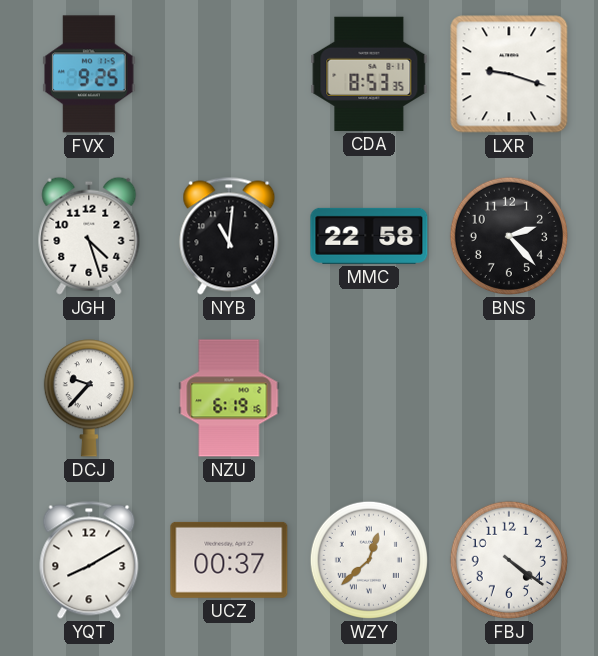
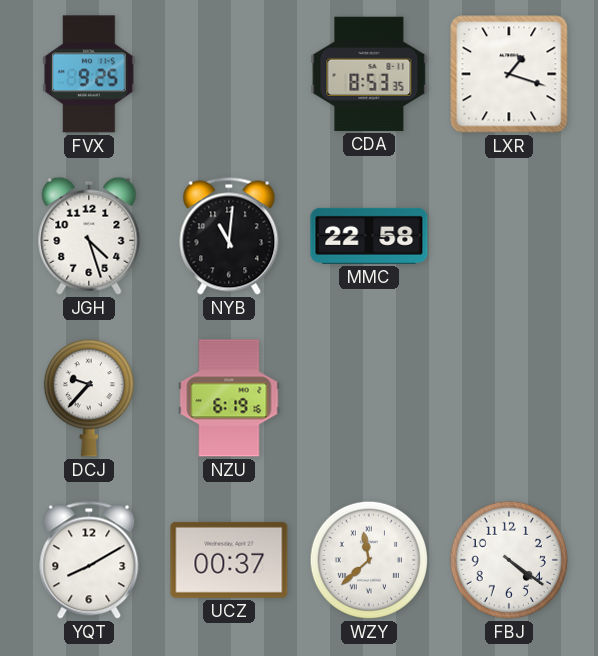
LXR: 9:18 -> 1:18 (509, 74)
BNS: 2:23 -> none (509, 236)
WZY: 12:38 -> 11:38 (369, 560)
